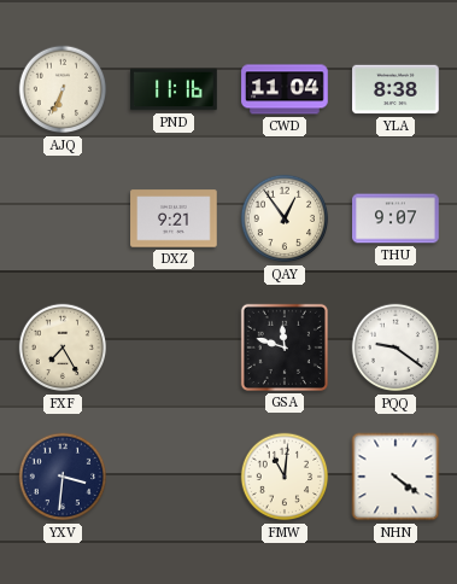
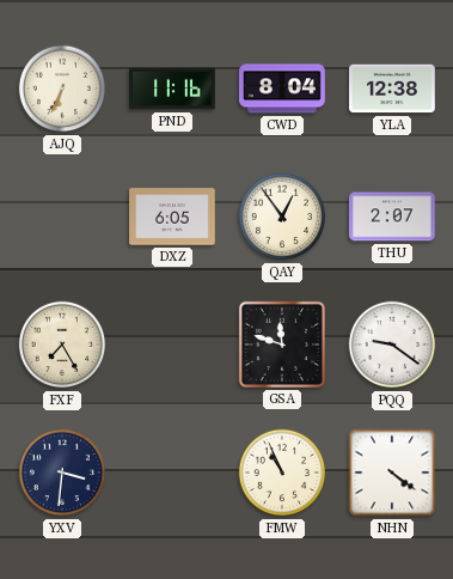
CWD: 11:04 -> 8:04 (282, 89)
YLA: 8:38 -> 12:38 (392, 89)
DXZ: 9:21 -> 6:05 (172, 217)
THU: 9:07 -> 2:07 (392, 217)
FMW: 11:01 -> 10:56 (282, 473)
